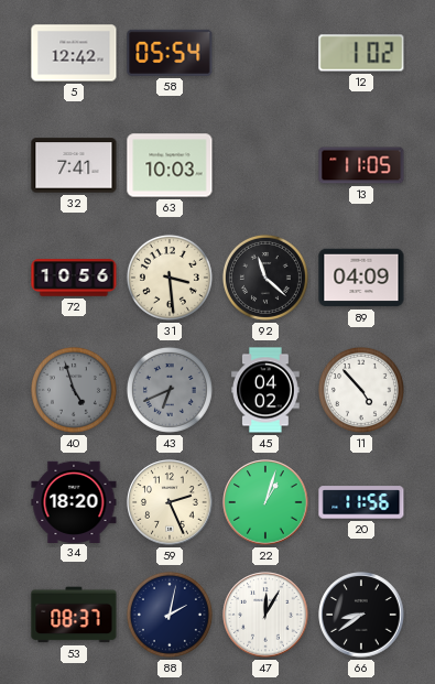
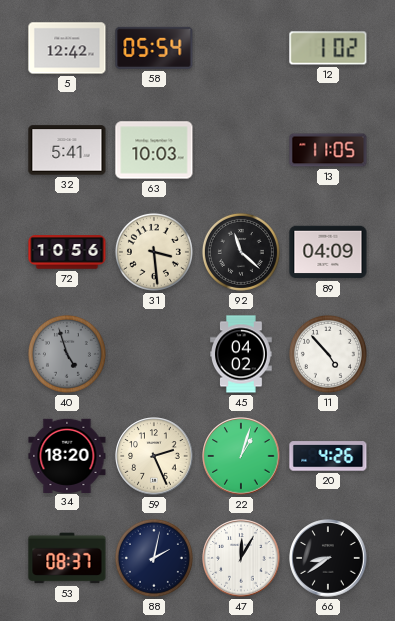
32: 7:41 -> 5:41 (67, 150)
43: 6:41 -> none (170, 390)
20: 11:56 -> 4:26 (328, 456)
